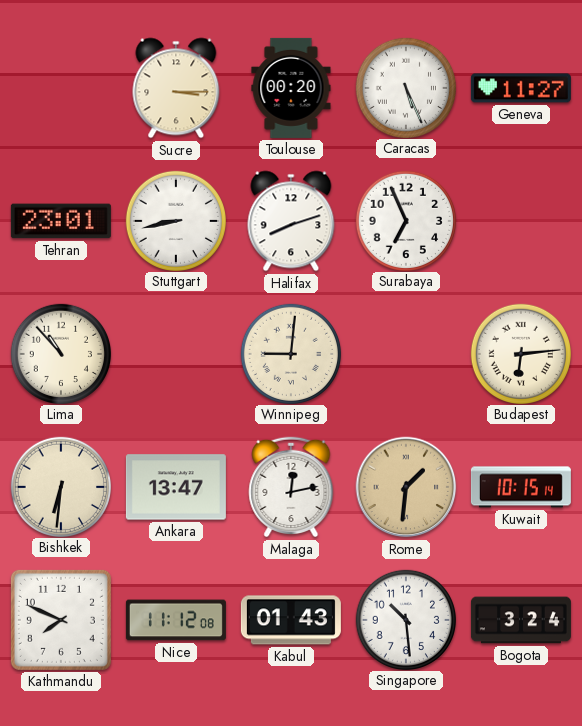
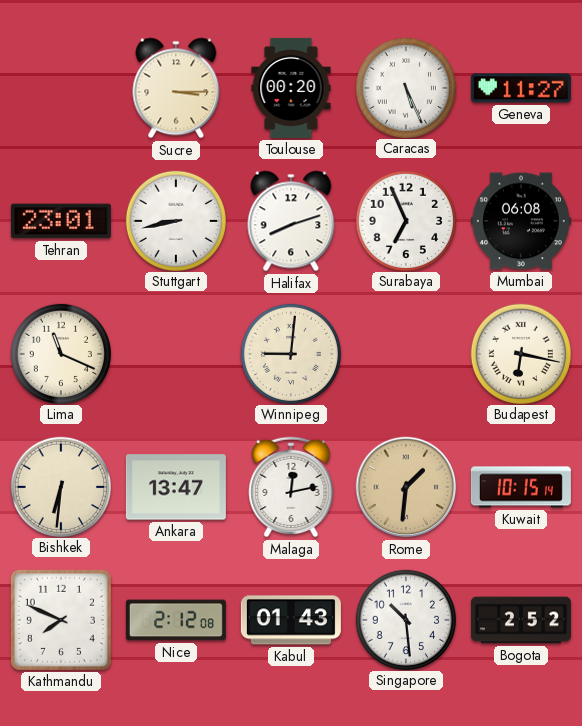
Mumbai: none -> 06:08 (521, 221)
Lima: 10:53 -> 11:19 (60, 353)
Budapest: 6:14 -> 6:17 (520, 353)
Nice: 11:12 -> 2:12 (176, 620)
Bogota: 3:24 -> 2:52 (521, 620)
